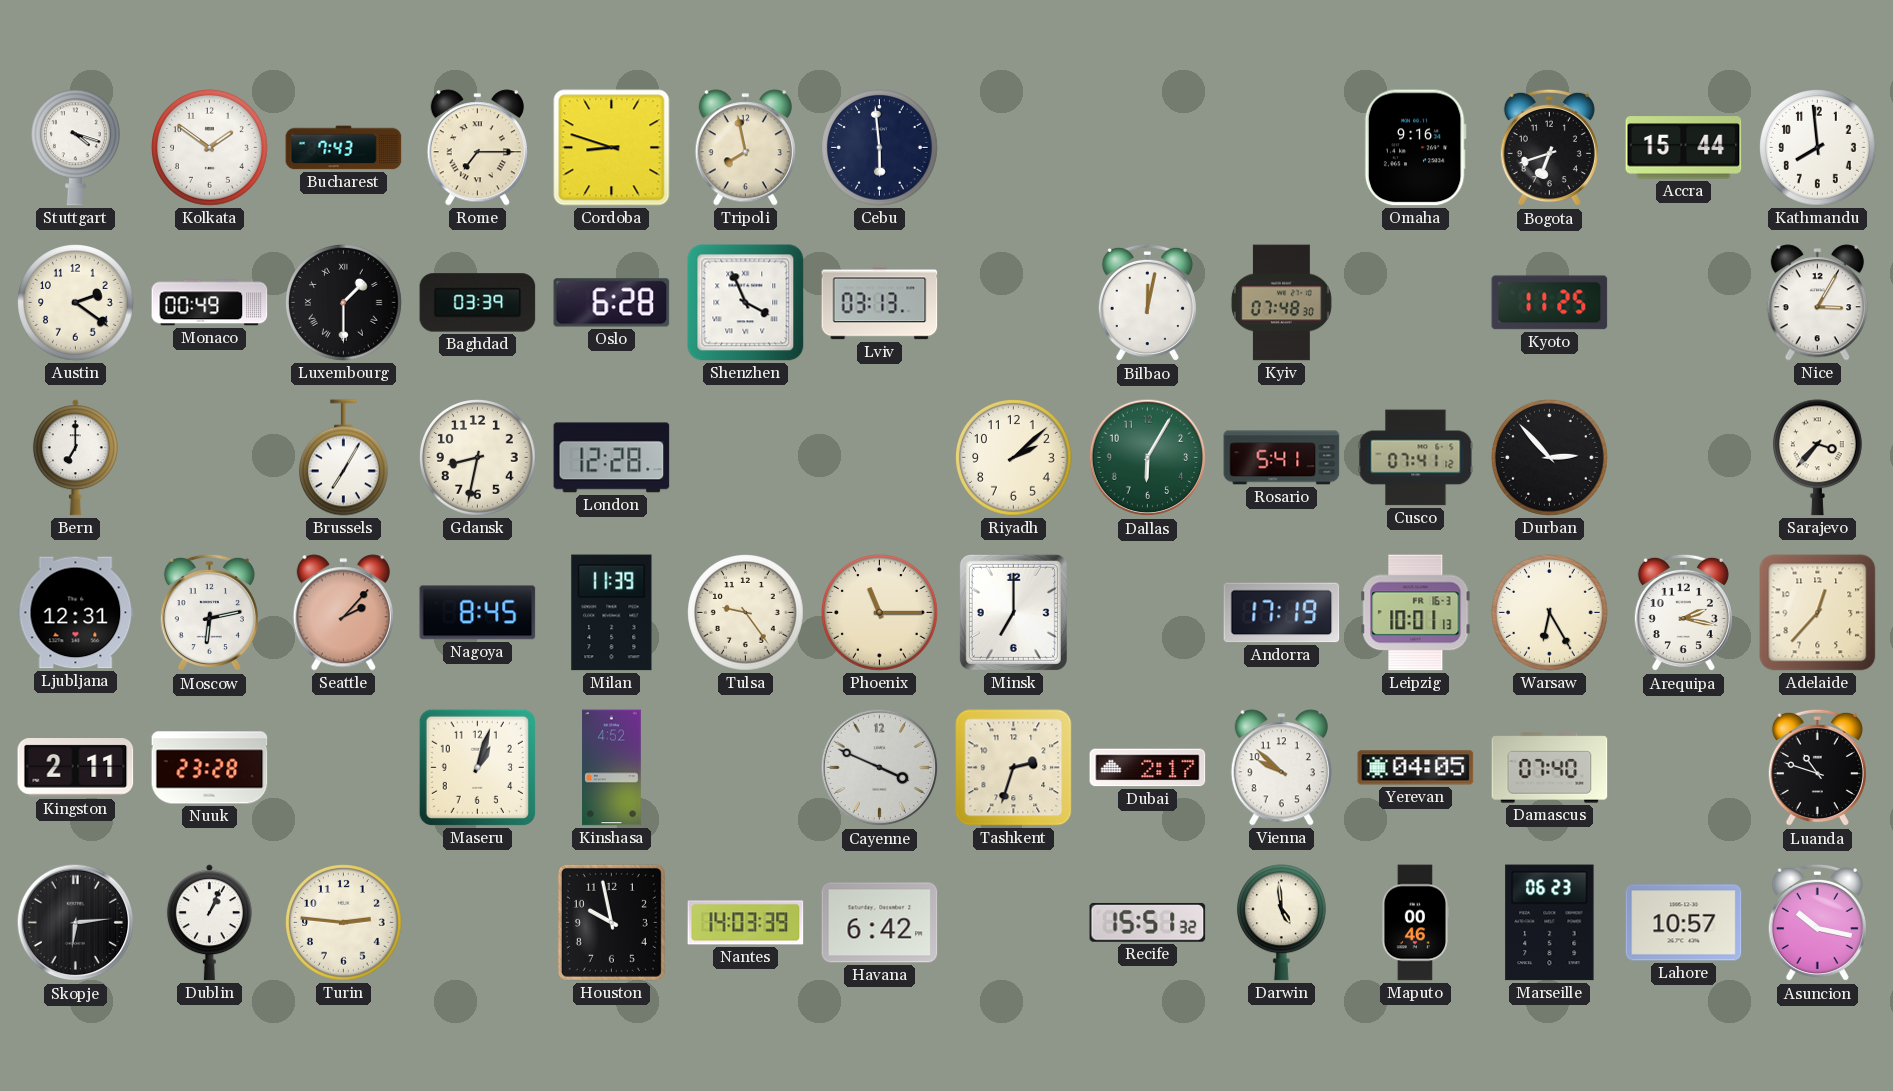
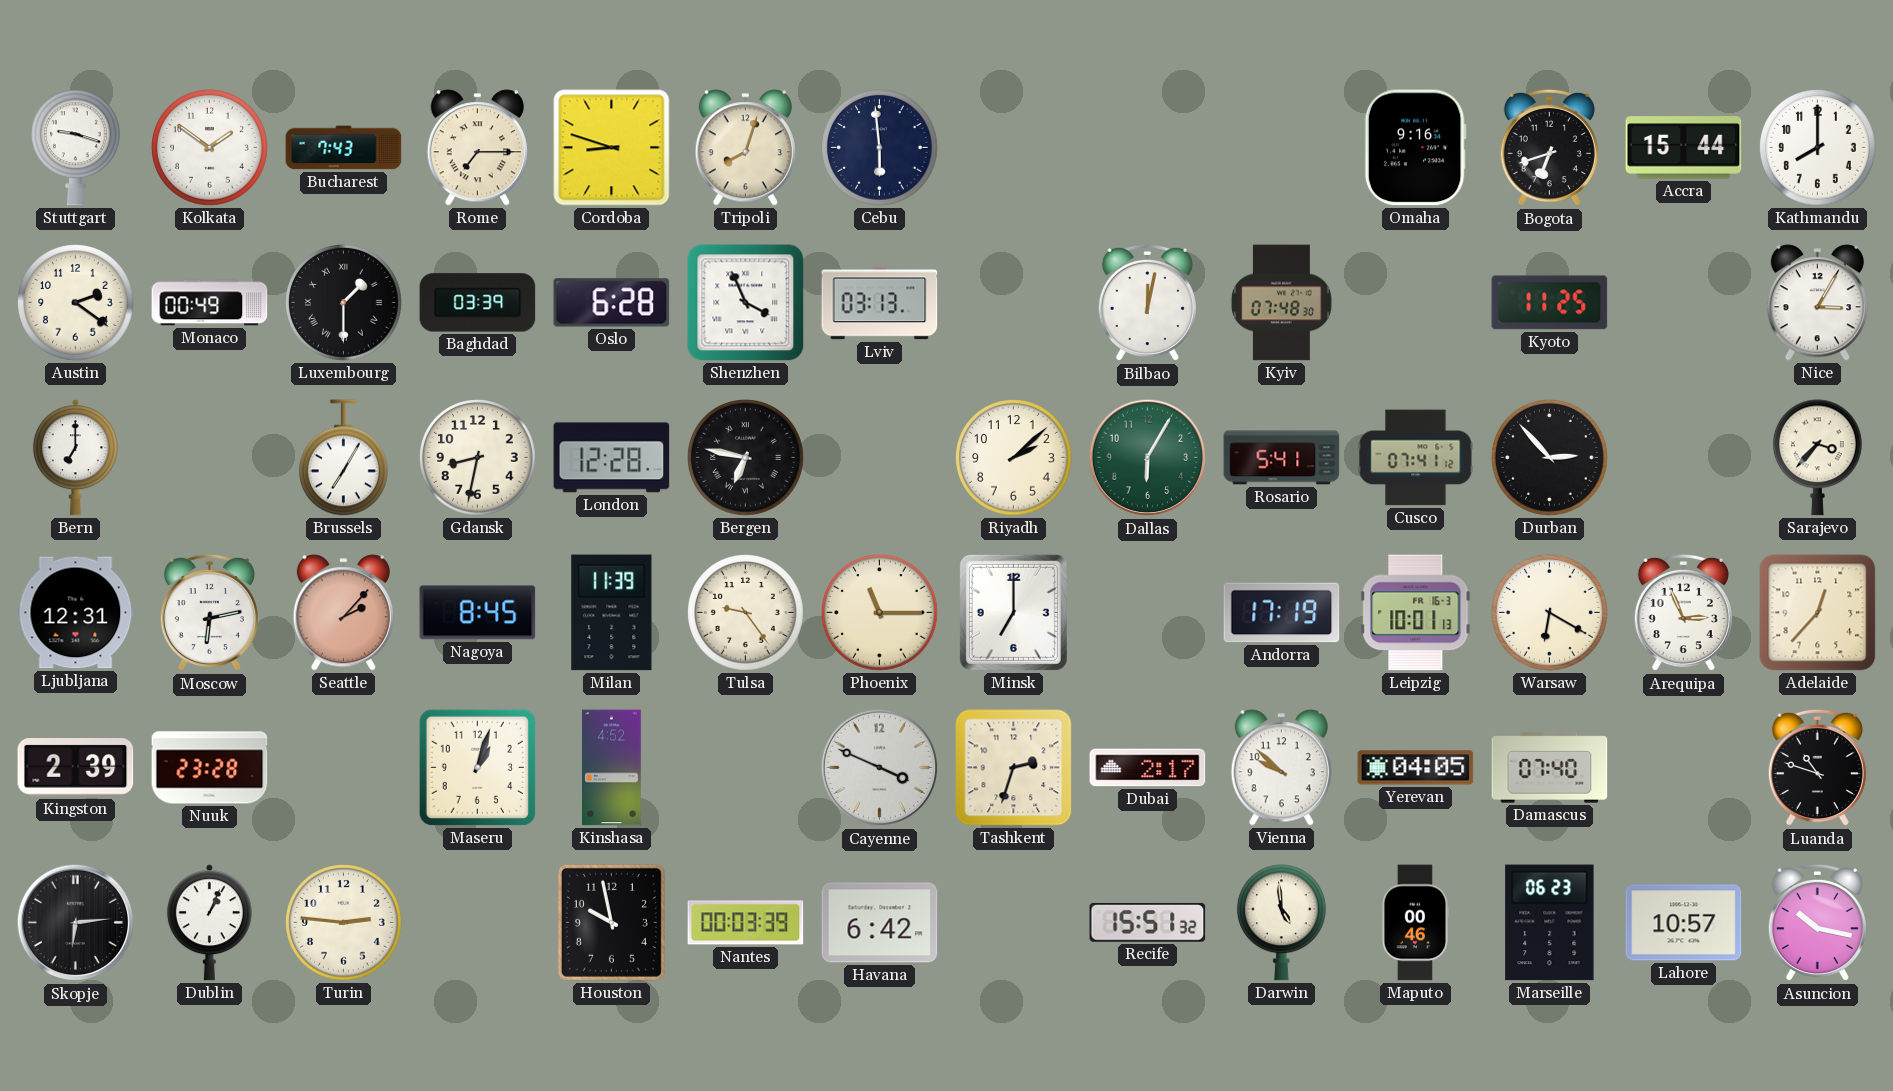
Stuttgart: 4:18 -> 9:18 (75, 148)
Tripoli: 7:58 -> 8:03 (745, 148)
Kathmandu: 7:59 -> 8:00 (1818, 148)
Bergen: none -> 6:47 (746, 458)
Warsaw: 6:25 -> 6:20 (1550, 613)
Arequipa: 2:17 -> 2:56 (1683, 613)
Kingston: 2:11 -> 2:39 (76, 768)
Nantes: 14:03 -> 00:03 (746, 923)
